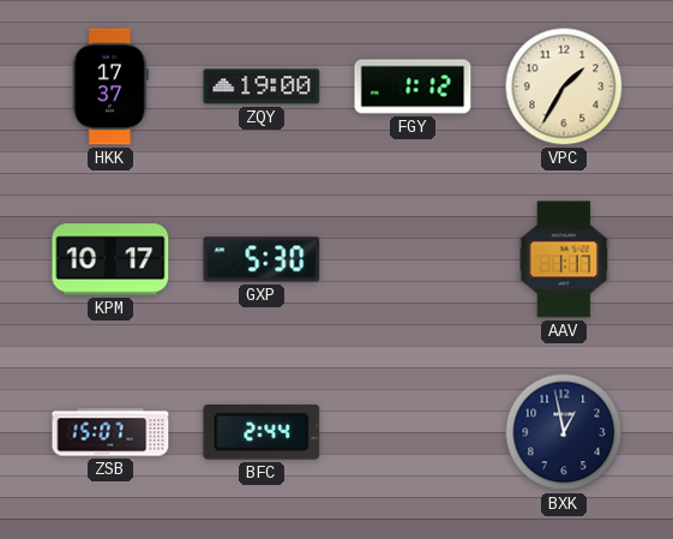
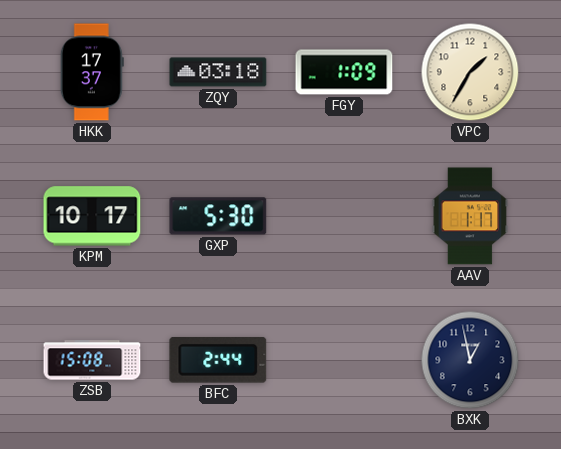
ZQY: 19:00 -> 03:18 (218, 72)
FGY: 1:12 -> 1:09 (344, 72)
ZSB: 15:07 -> 15:08 (92, 360)
